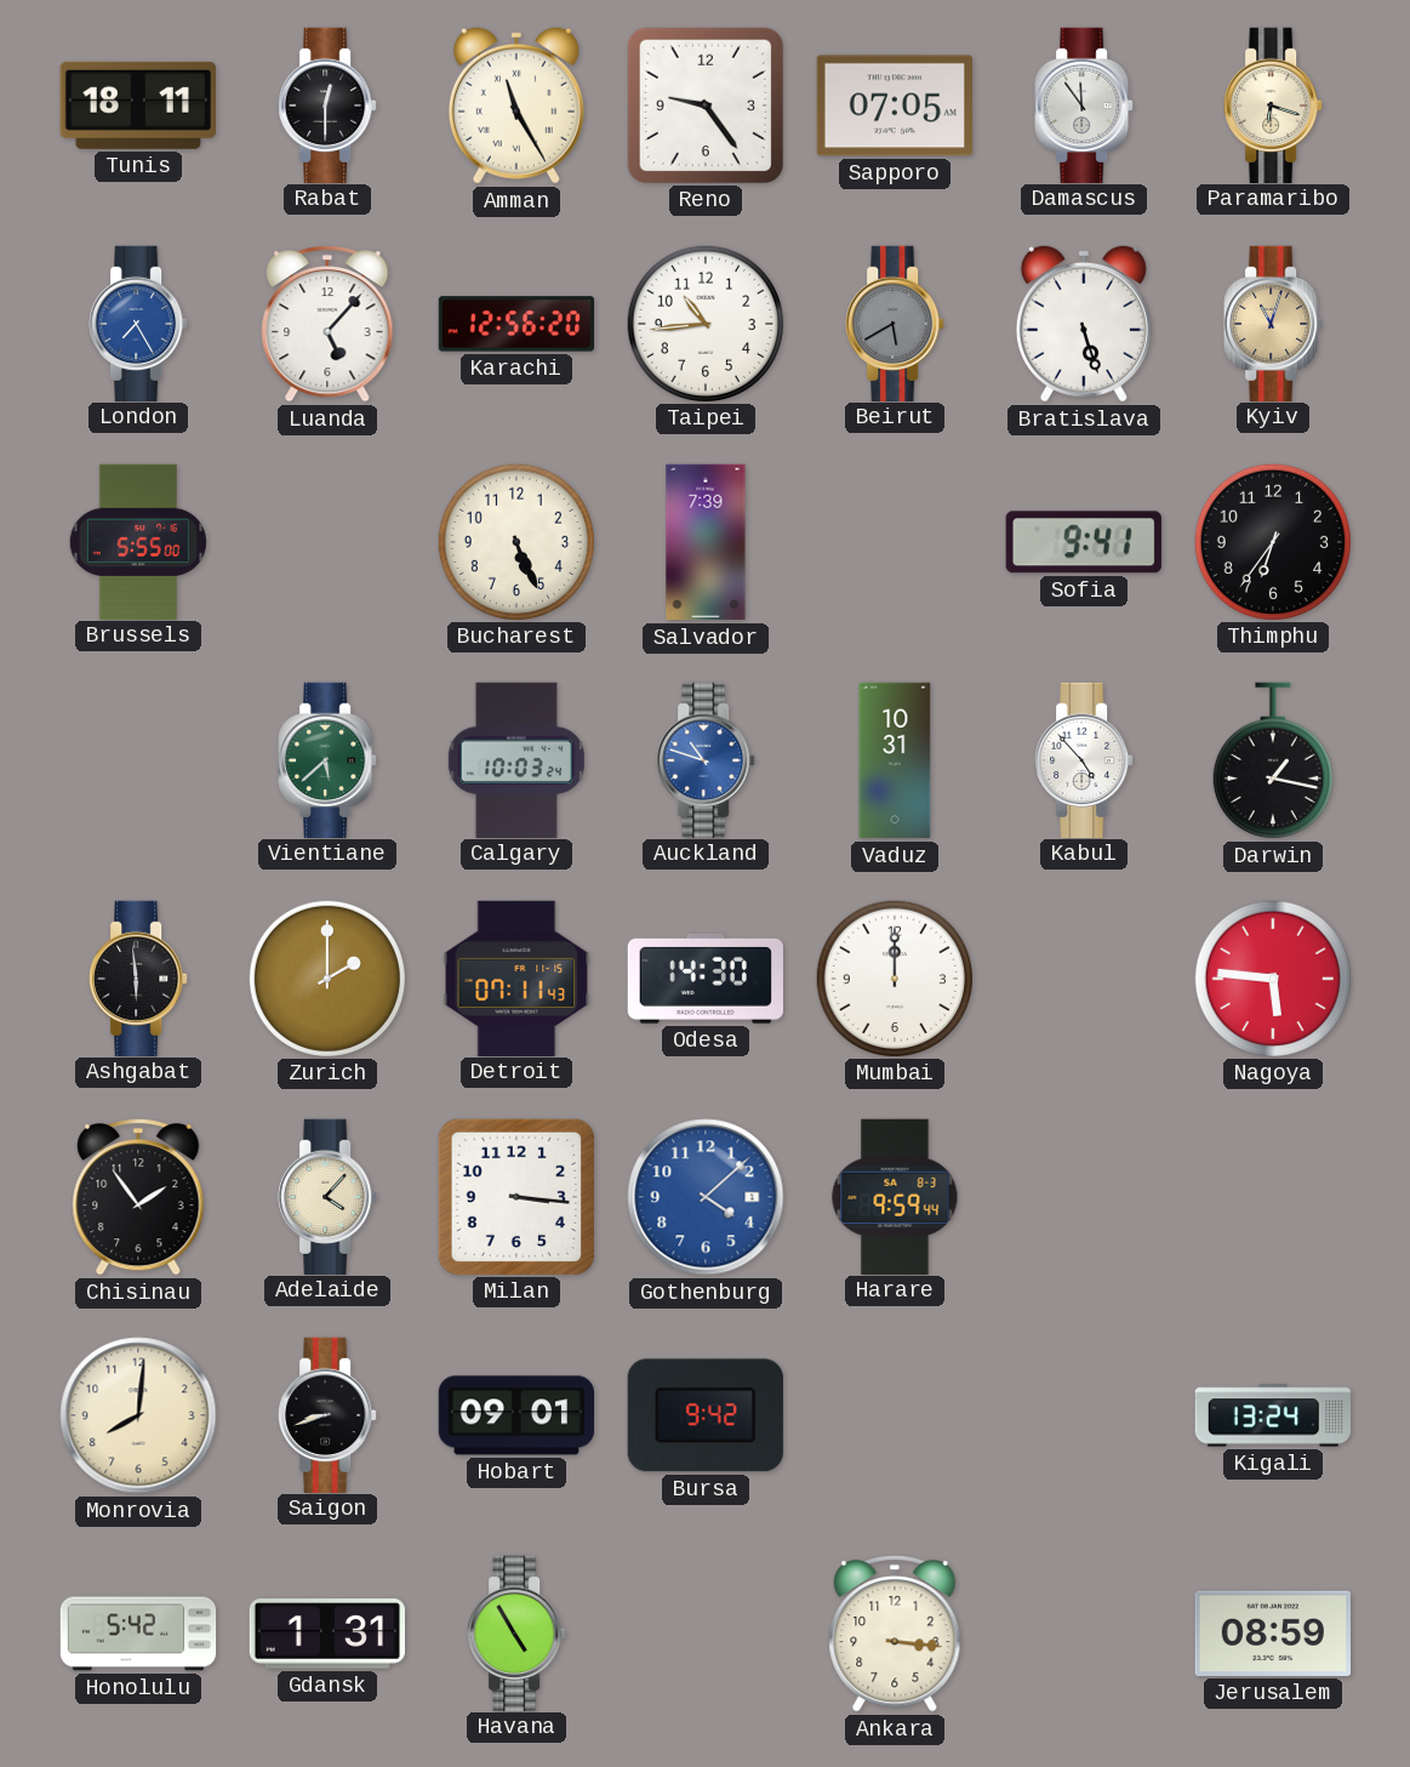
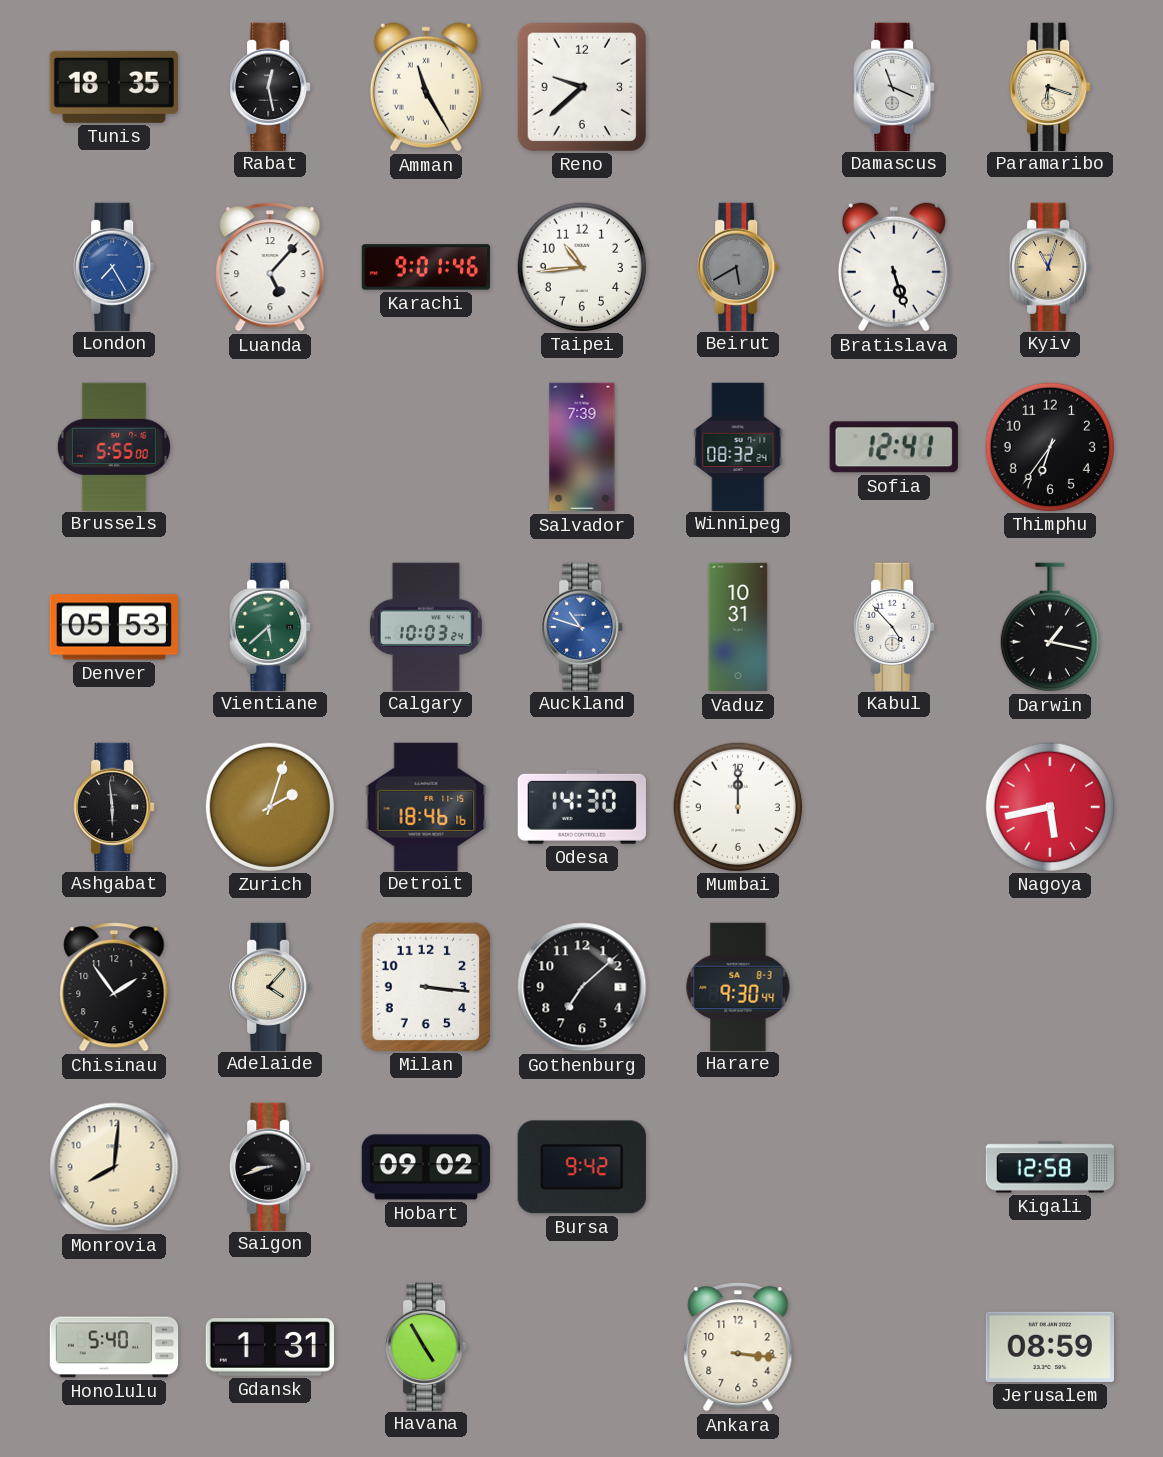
Tunis: 18:11 -> 18:35 (114, 87)
Rabat: 12:30 -> 12:28 (270, 86)
Reno: 9:24 -> 9:38 (582, 87)
Sapporo: 07:05 -> none (894, 106)
Damascus: 11:54 -> 11:19 (894, 86)
Karachi: 12:56 -> 9:01 (426, 267)
Bucharest: 5:26 -> none (515, 541)
Winnipeg: none -> 08:32 (738, 446)
Sofia: 9:41 -> 12:41 (894, 447)
Denver: none -> 05:53 (113, 627)
Zurich: 2:00 -> 2:03 (269, 806)
Detroit: 07:11 -> 18:46 (426, 806)
Nagoya: 5:46 -> 5:43 (1049, 806)
Gothenburg: 4:08 -> 7:08 (582, 987)
Gothenburg dial: blue -> black (582, 987)
Harare: 9:59 -> 9:30 (738, 986)
Hobart: 09:01 -> 09:02 (426, 1167)
Kigali: 13:24 -> 12:58 (1049, 1167)
Honolulu: 5:42 -> 5:40 (114, 1347)
